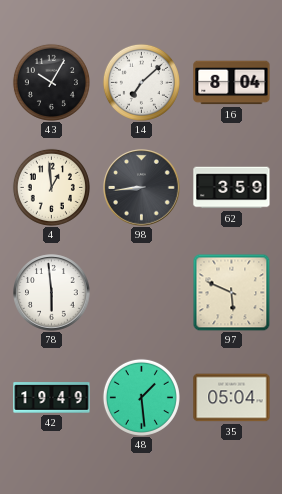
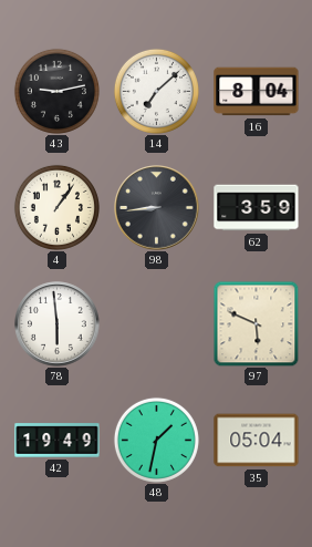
43: 10:05 -> 9:13 (56, 91)
4: 12:59 -> 1:06 (56, 207)
48: 1:29 -> 1:32 (156, 440)
